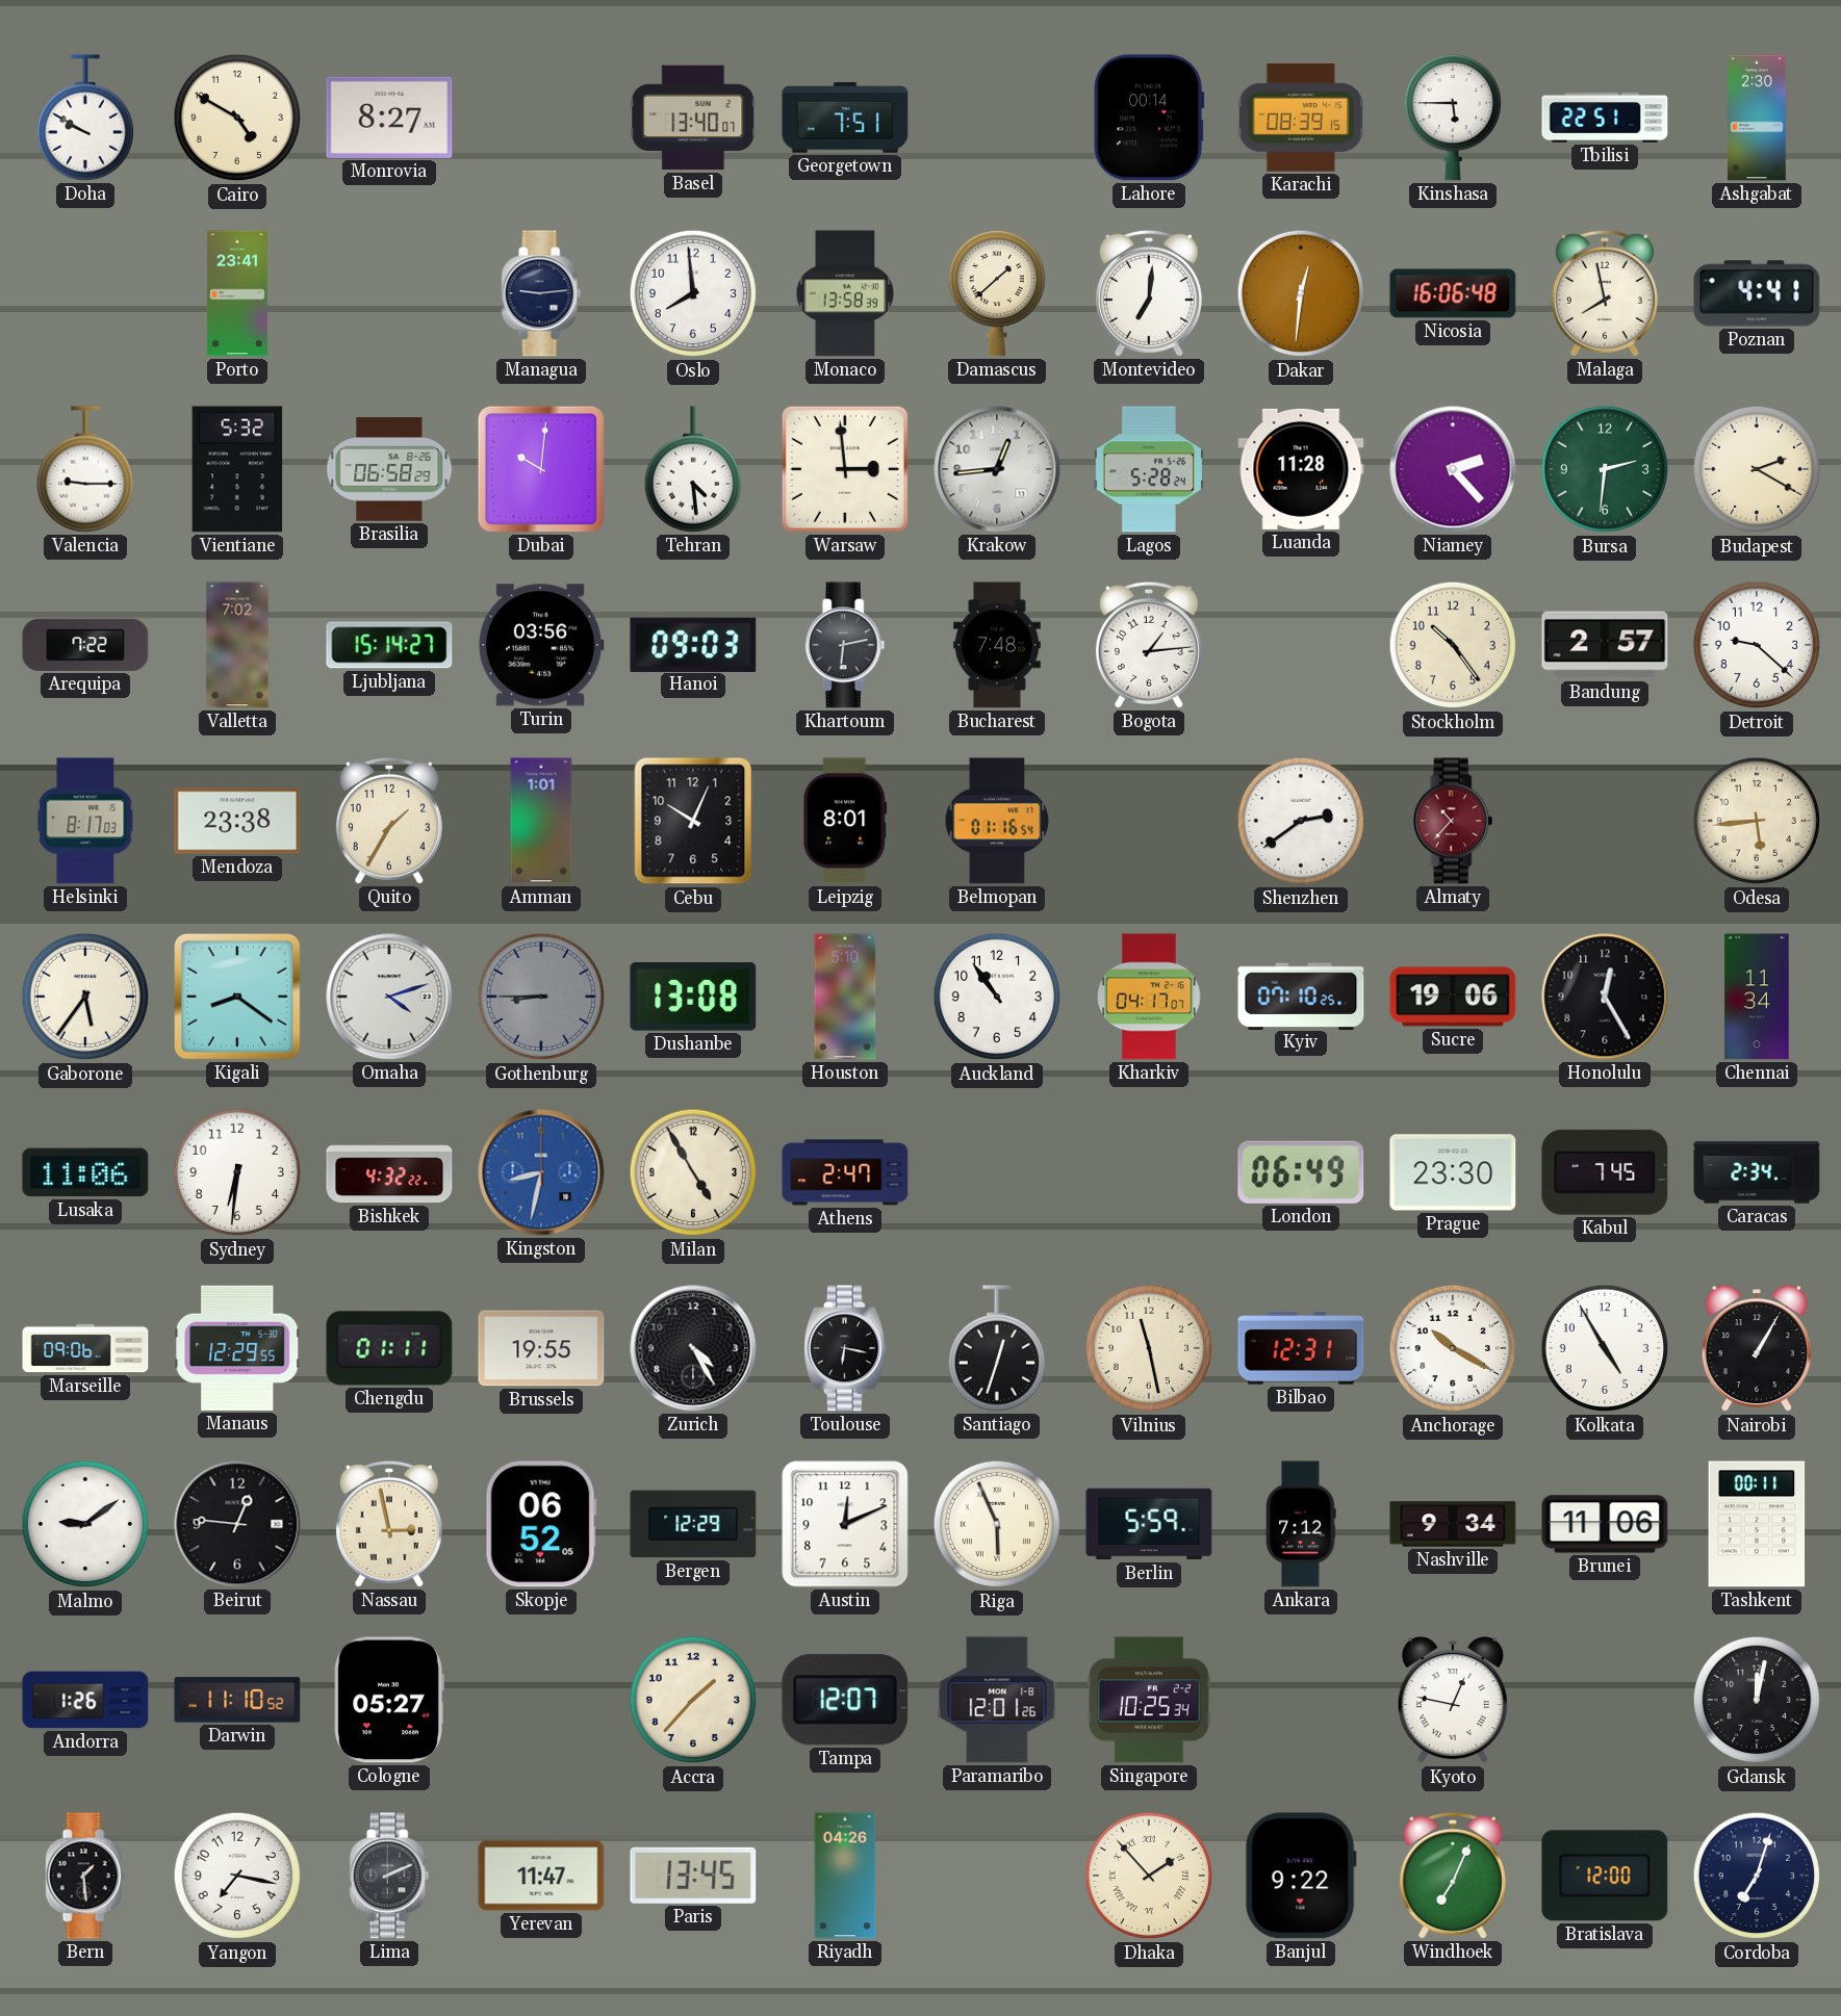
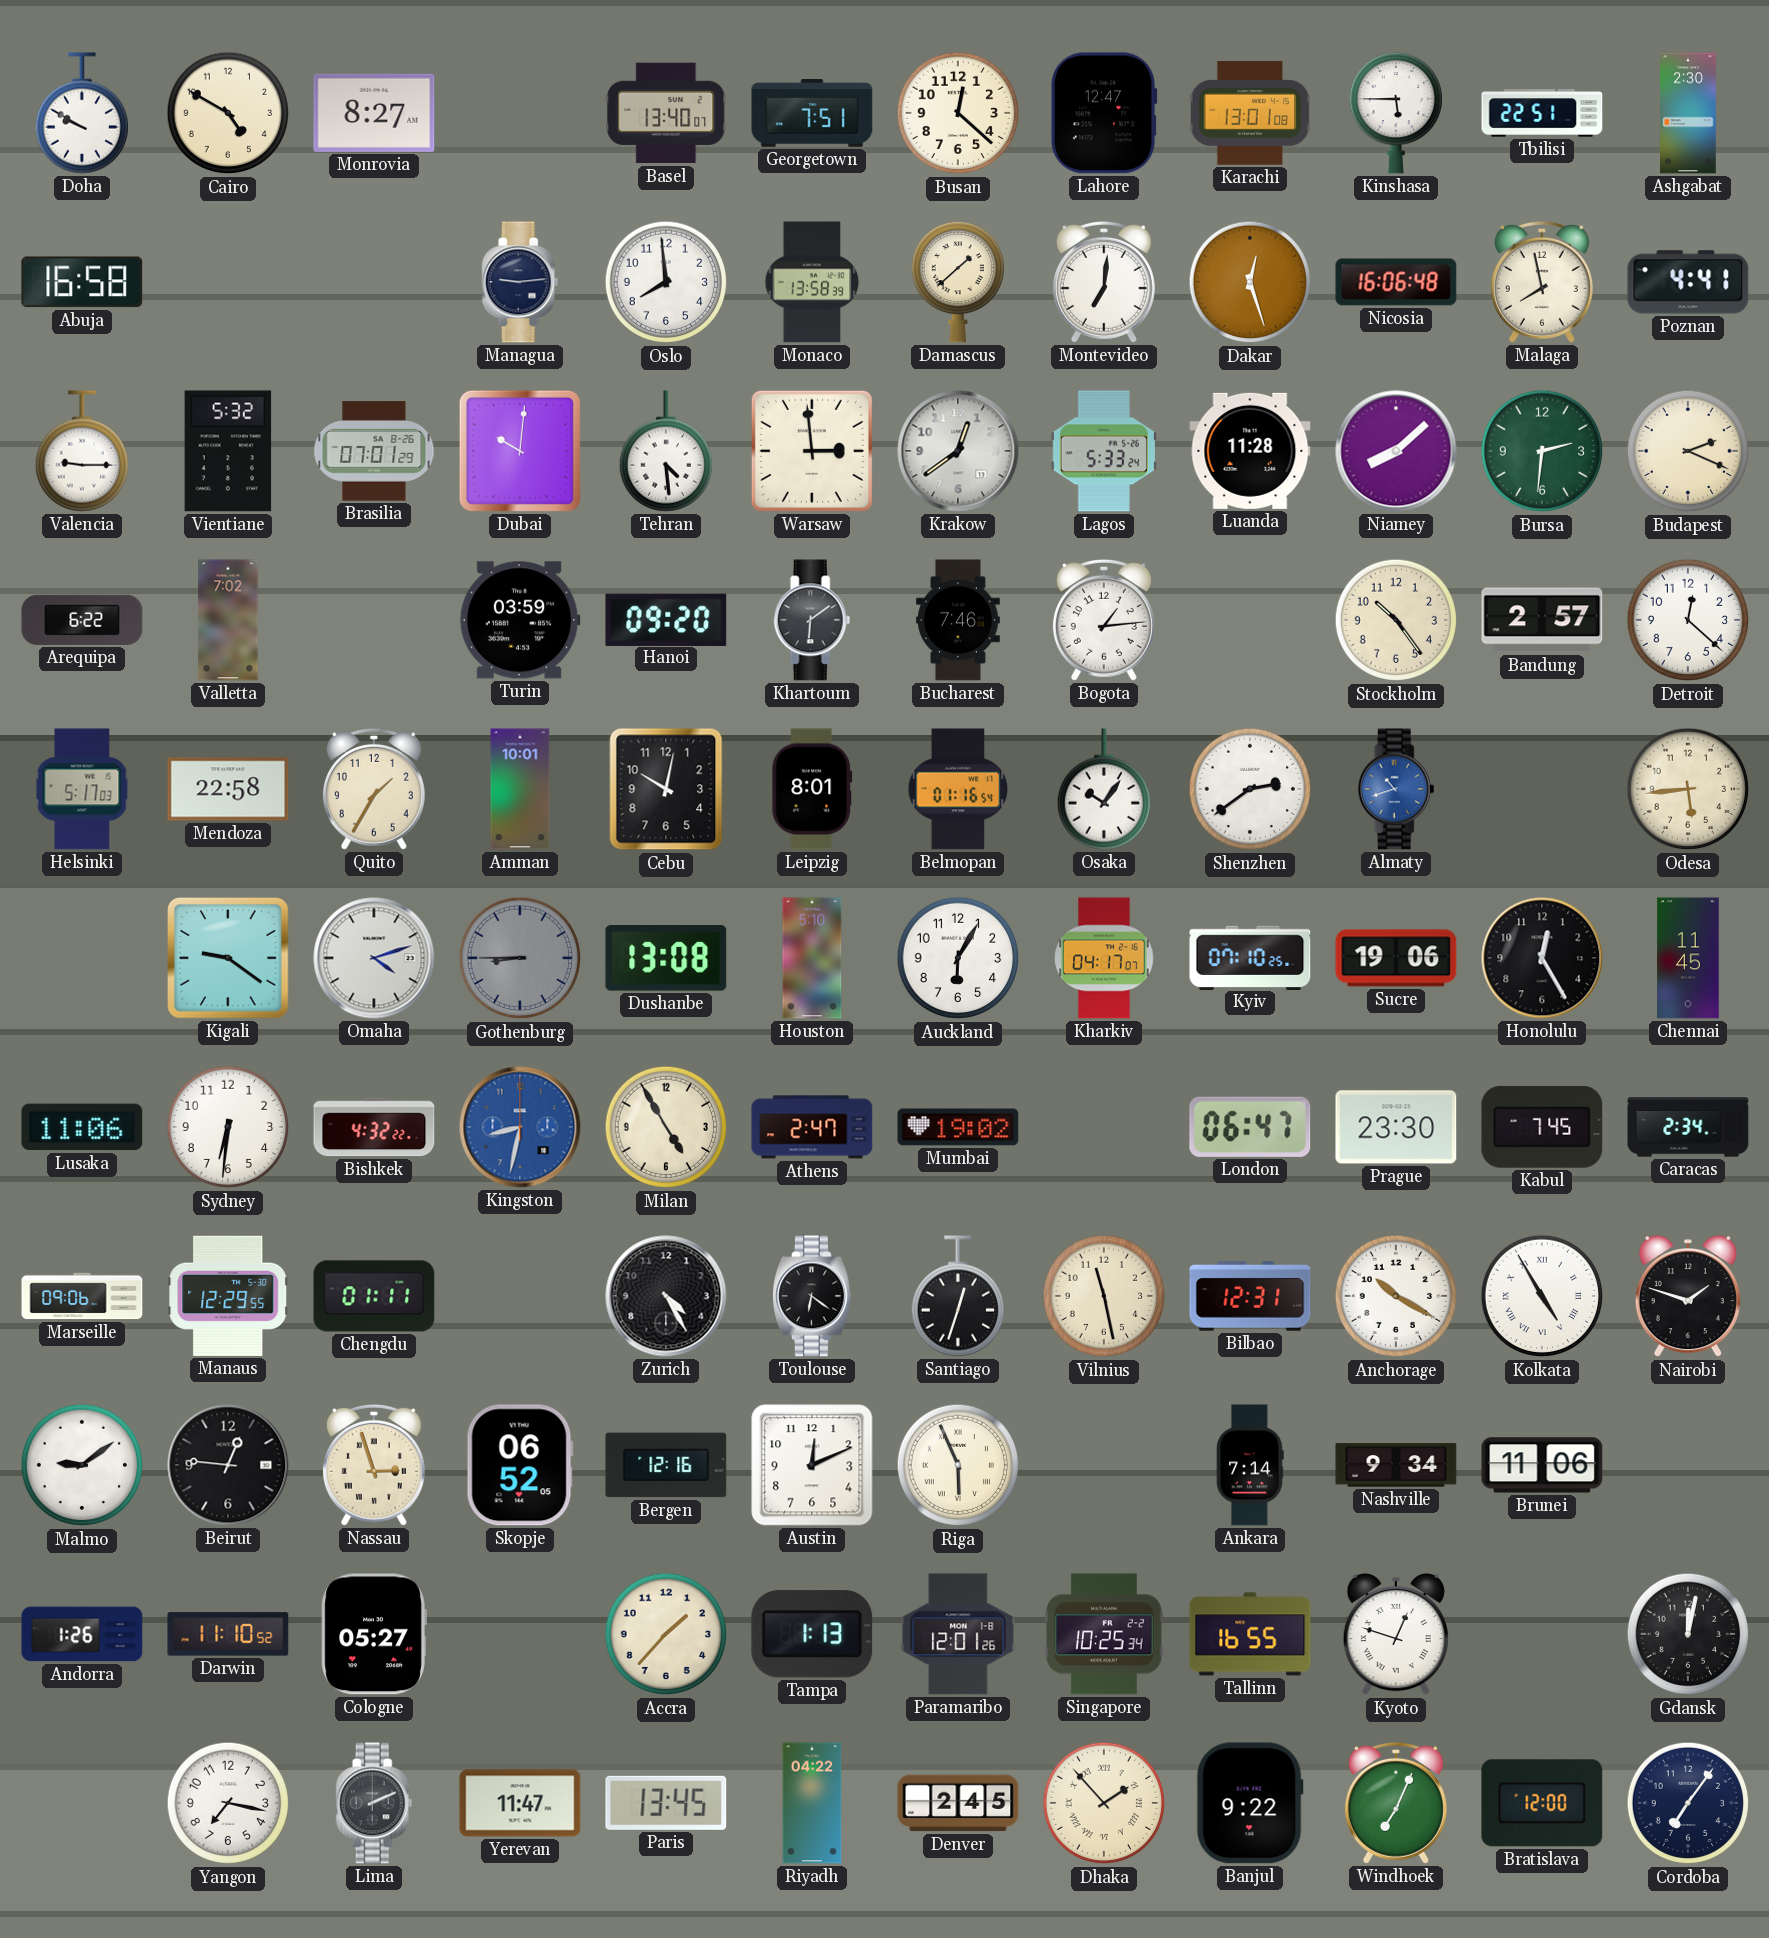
Busan: none -> 12:22 (958, 113)
Lahore: 00:14 -> 12:47 (1104, 113)
Karachi: 08:39 -> 13:01 (1250, 114)
Abuja: none -> 16:58 (82, 282)
Porto: 23:41 -> none (237, 293)
Dakar: 12:31 -> 12:27 (1250, 282)
Brasilia: 06:58 -> 07:01 (374, 451)
Krakow: 12:44 -> 12:39 (958, 451)
Lagos: 5:28 -> 5:33 (1104, 451)
Niamey: 2:23 -> 8:08 (1396, 451)
Budapest: 2:20 -> 2:19 (1688, 451)
Arequipa: 7:22 -> 6:22 (82, 620)
Ljubljana: 15:14 -> none (389, 645)
Turin: 03:56 -> 03:59 (520, 620)
Hanoi: 09:03 -> 09:20 (666, 619)
Khartoum: 6:13 -> 6:09 (812, 620)
Bucharest: 7:48 -> 7:46 (958, 620)
Detroit: 9:22 -> 12:22 (1688, 620)
Helsinki: 8:17 -> 5:17 (82, 789)
Mendoza: 23:38 -> 22:58 (228, 789)
Amman: 1:01 -> 10:01 (520, 789)
Cebu: 10:04 -> 10:02 (666, 789)
Osaka: none -> 10:06 (1103, 789)
Almaty: 10:37 -> 10:42 (1396, 789)
Almaty dial: burgundy -> blue (1396, 789)
Gaborone: 5:36 -> none (85, 997)
Kigali: 8:21 -> 9:21 (229, 959)
Auckland: 10:54 -> 6:05 (958, 958)
Chennai: 11:34 -> 11:45 (1688, 958)
Mumbai: none -> 19:02 (958, 1127)
London: 06:49 -> 06:47 (1250, 1127)
Brussels: 19:55 -> none (541, 1348)
Toulouse: 6:17 -> 6:21 (812, 1296)
Kolkata numerals: Arabic -> Roman (1542, 1296)
Nairobi: 1:05 -> 1:48 (1688, 1297)
Nassau: 2:58 -> 2:57 (374, 1465)
Bergen: 12:29 -> 12:16 (666, 1465)
Berlin: 5:59 -> none (1149, 1524)
Ankara: 7:12 -> 7:14 (1250, 1465)
Tashkent: 00:11 -> none (1757, 1524)
Tampa: 12:07 -> 1:13 (812, 1634)
Tallinn: none -> 16:55 (1250, 1634)
Kyoto: 12:47 -> 12:48 (1396, 1635)
Bern: 1:29 -> none (85, 1876)
Riyadh: 04:26 -> 04:22 (812, 1803)
Denver: none -> 2:45 (958, 1803)
Cordoba: 7:03 -> 7:06 (1688, 1803)
